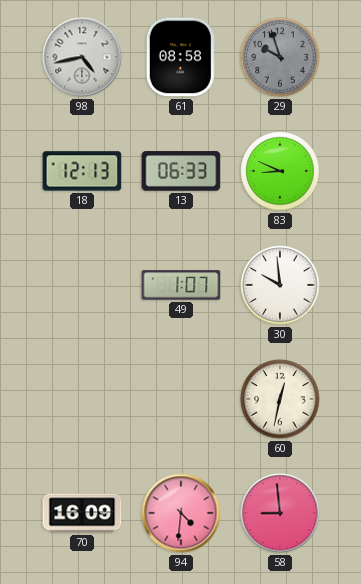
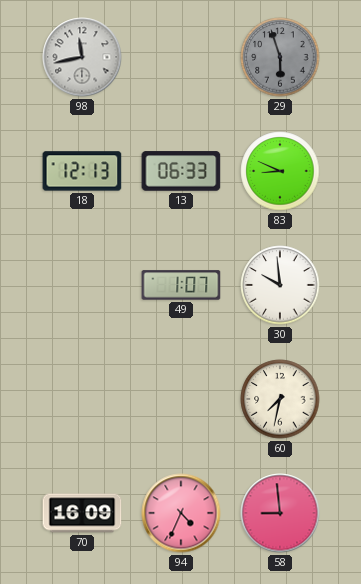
98: 4:43 -> 11:43 (82, 57)
61: 08:58 -> none (181, 57)
29: 9:57 -> 5:57 (280, 57)
60: 12:32 -> 7:32 (280, 399)
94: 4:31 -> 4:34 (181, 513)
